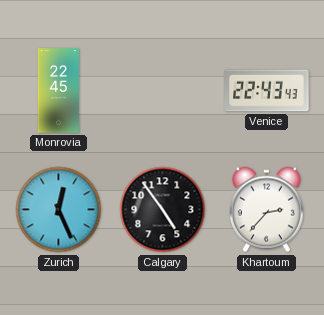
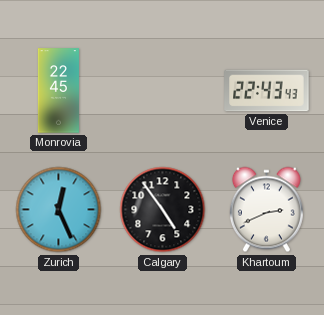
Khartoum: 2:37 -> 2:41 (266, 210)
